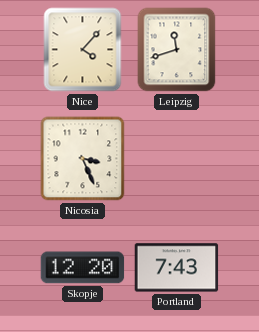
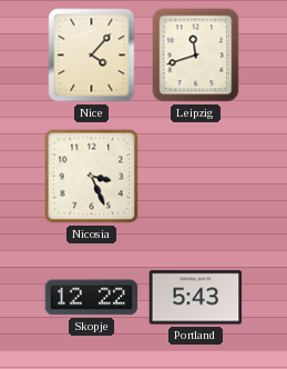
Skopje: 12:20 -> 12:22 (92, 298)
Portland: 7:43 -> 5:43 (196, 298)
